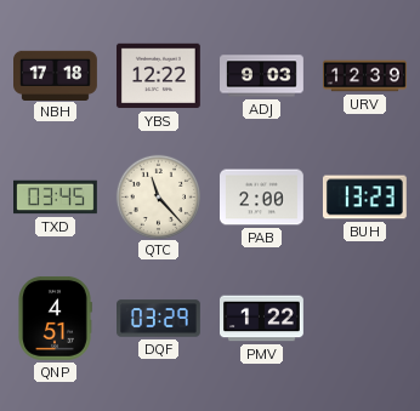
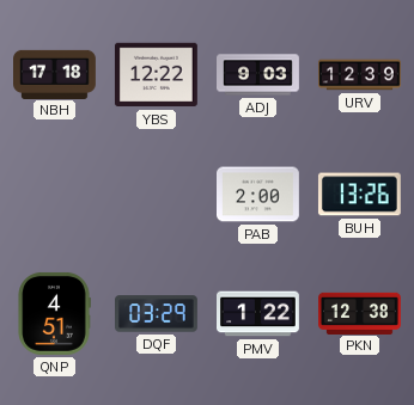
TXD: 03:45 -> none (56, 198)
QTC: 11:23 -> none (158, 196)
BUH: 13:23 -> 13:26 (359, 195)
PKN: none -> 12:38 (360, 313)
